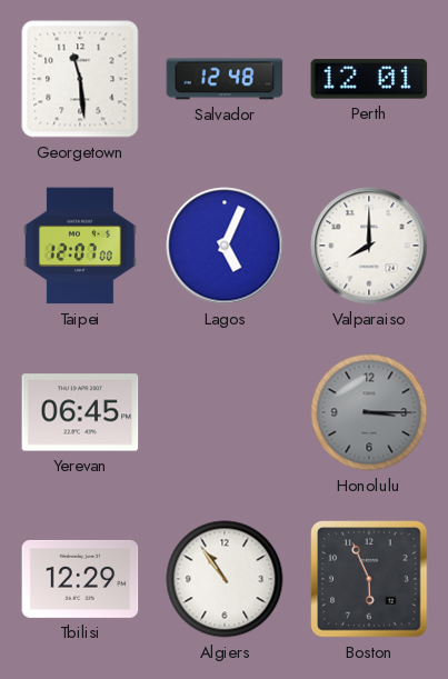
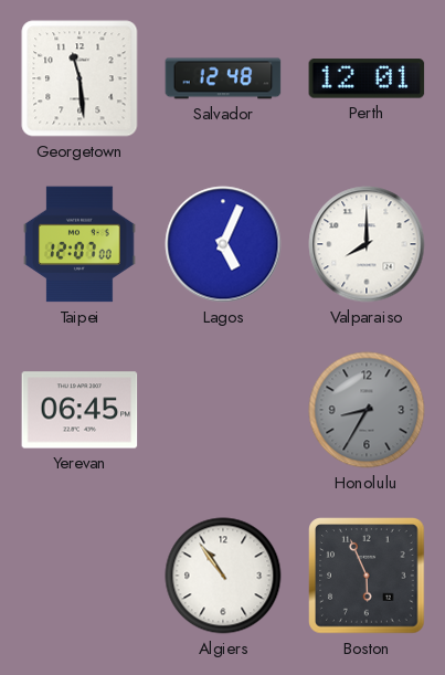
Honolulu: 3:15 -> 8:35 (367, 410)
Tbilisi: 12:29 -> none (80, 579)
